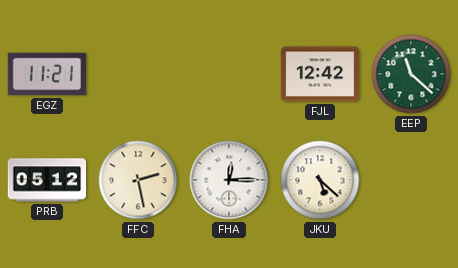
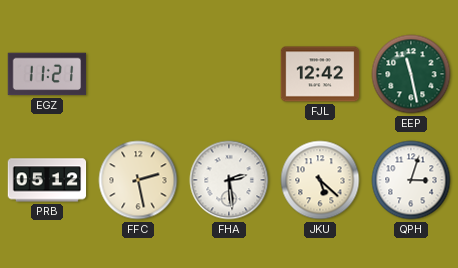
EEP: 11:22 -> 11:28 (411, 74)
FHA: 12:15 -> 2:29 (229, 180)
QPH: none -> 3:03 (411, 180)
